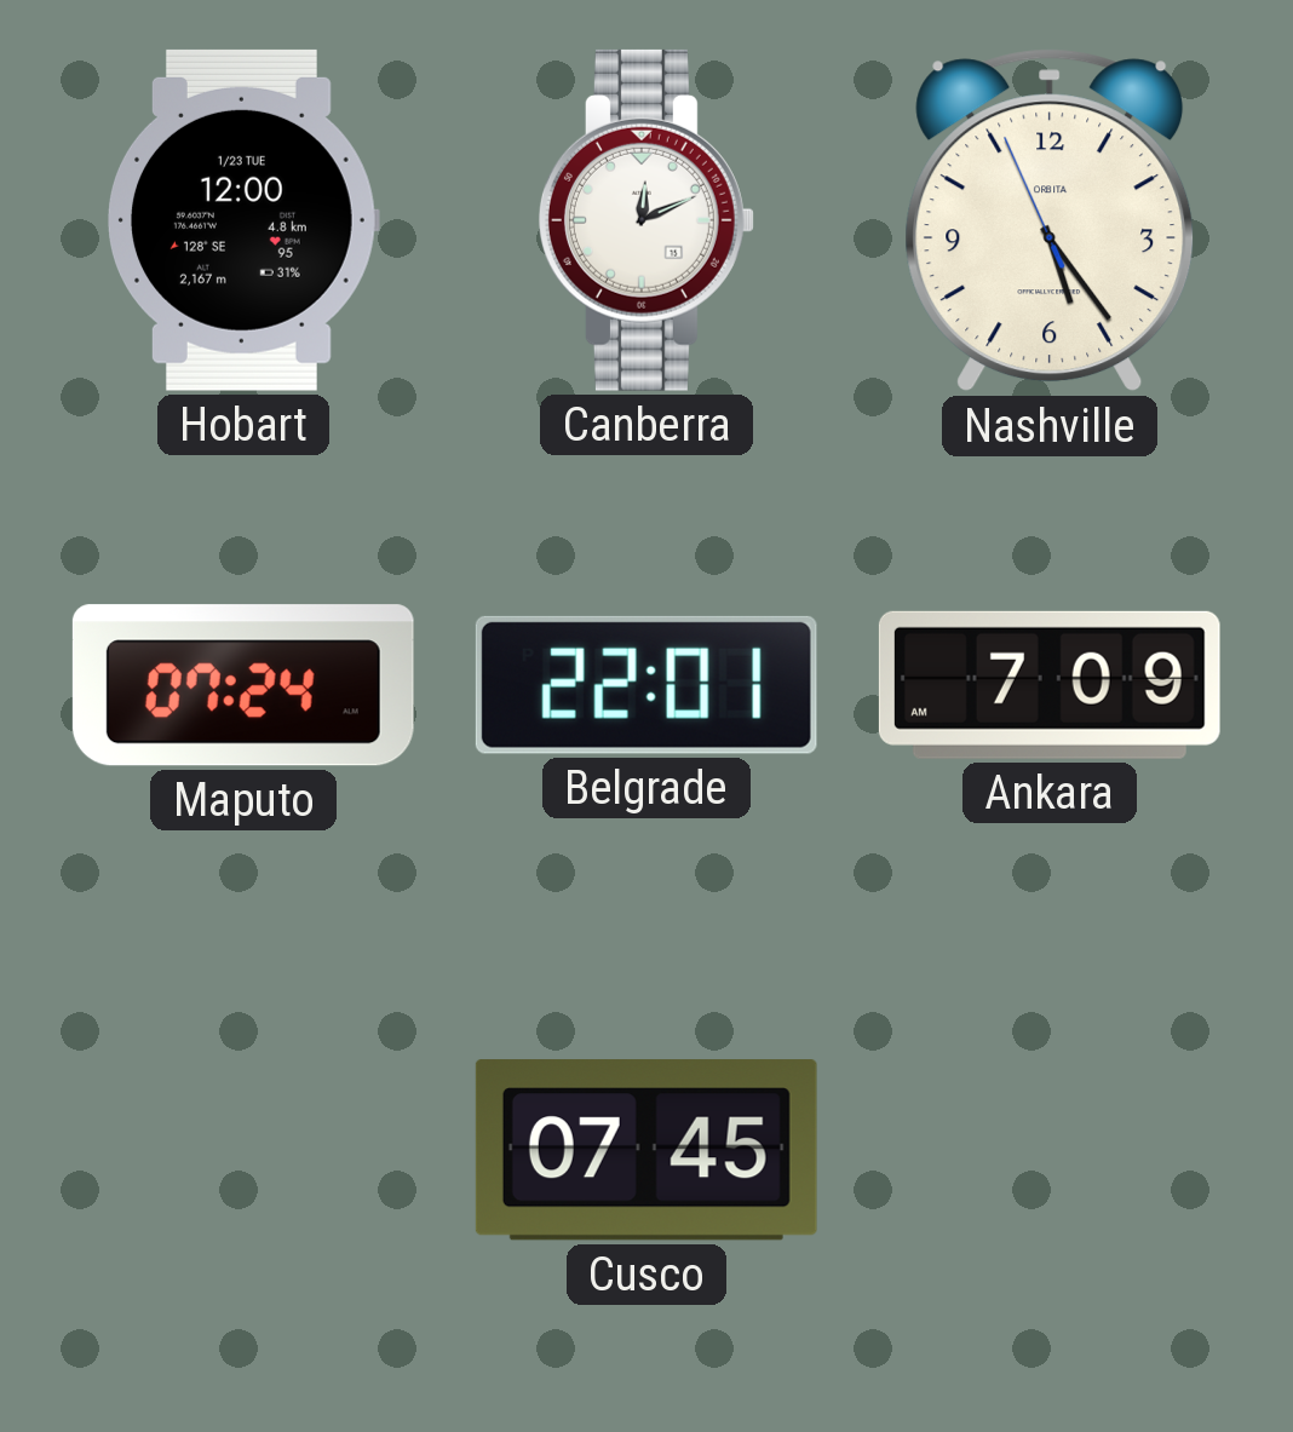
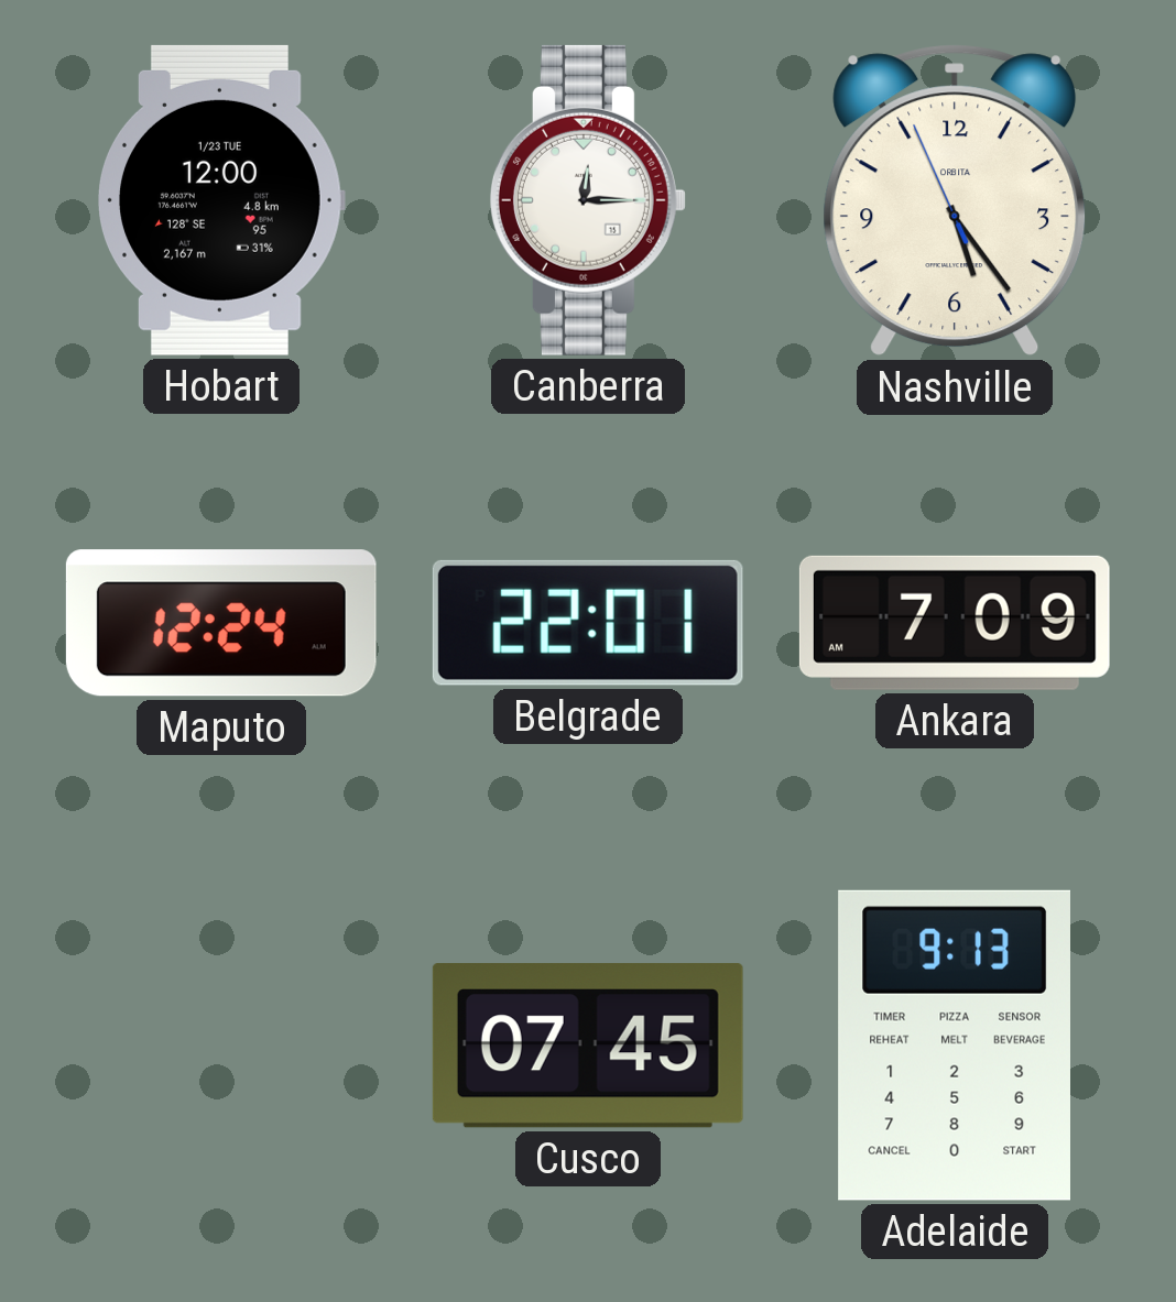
Canberra: 12:11 -> 12:15 (588, 200)
Maputo: 07:24 -> 12:24 (221, 623)
Adelaide: none -> 9:13 (954, 1046)
